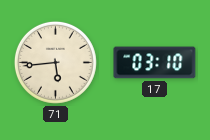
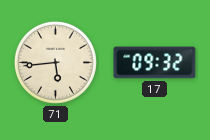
17: 03:10 -> 09:32 (155, 63)
